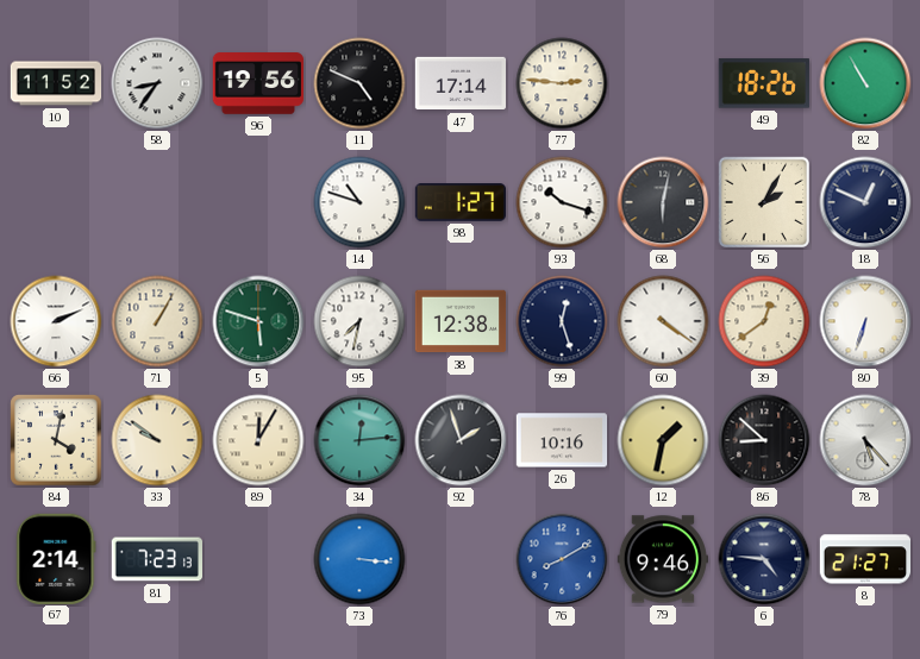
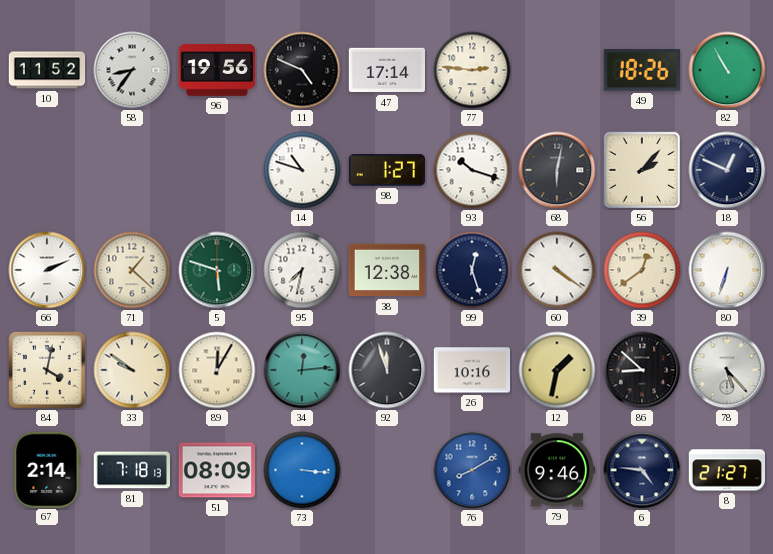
56: 2:05 -> 2:07 (642, 170)
71: 1:05 -> 1:22 (132, 270)
92: 1:57 -> 11:57 (387, 370)
81: 7:23 -> 7:18 (131, 470)
51: none -> 08:09 (216, 470)
